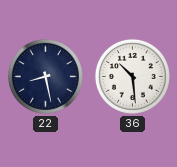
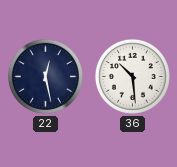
22: 8:28 -> 12:28 (45, 76)
